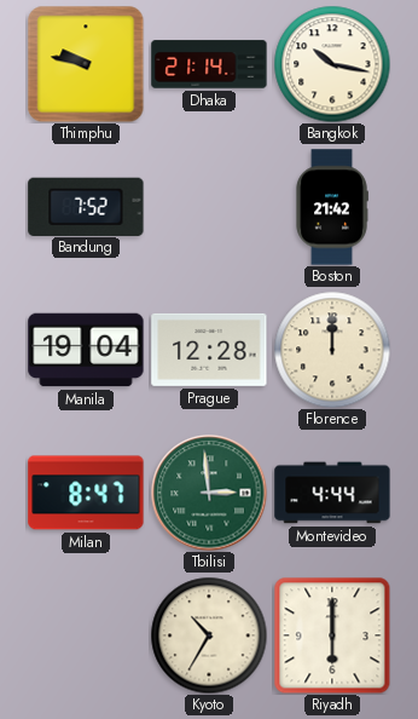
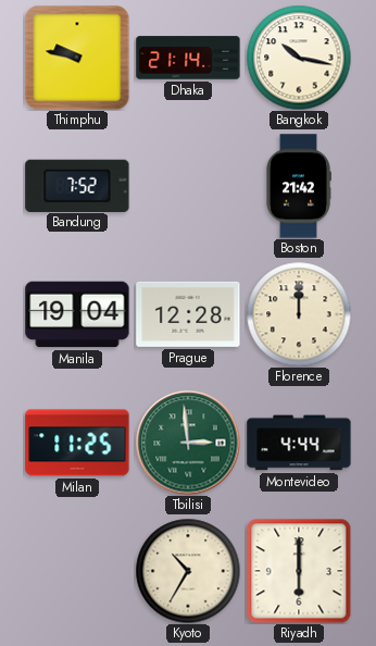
Milan: 8:47 -> 11:25 (77, 443)
